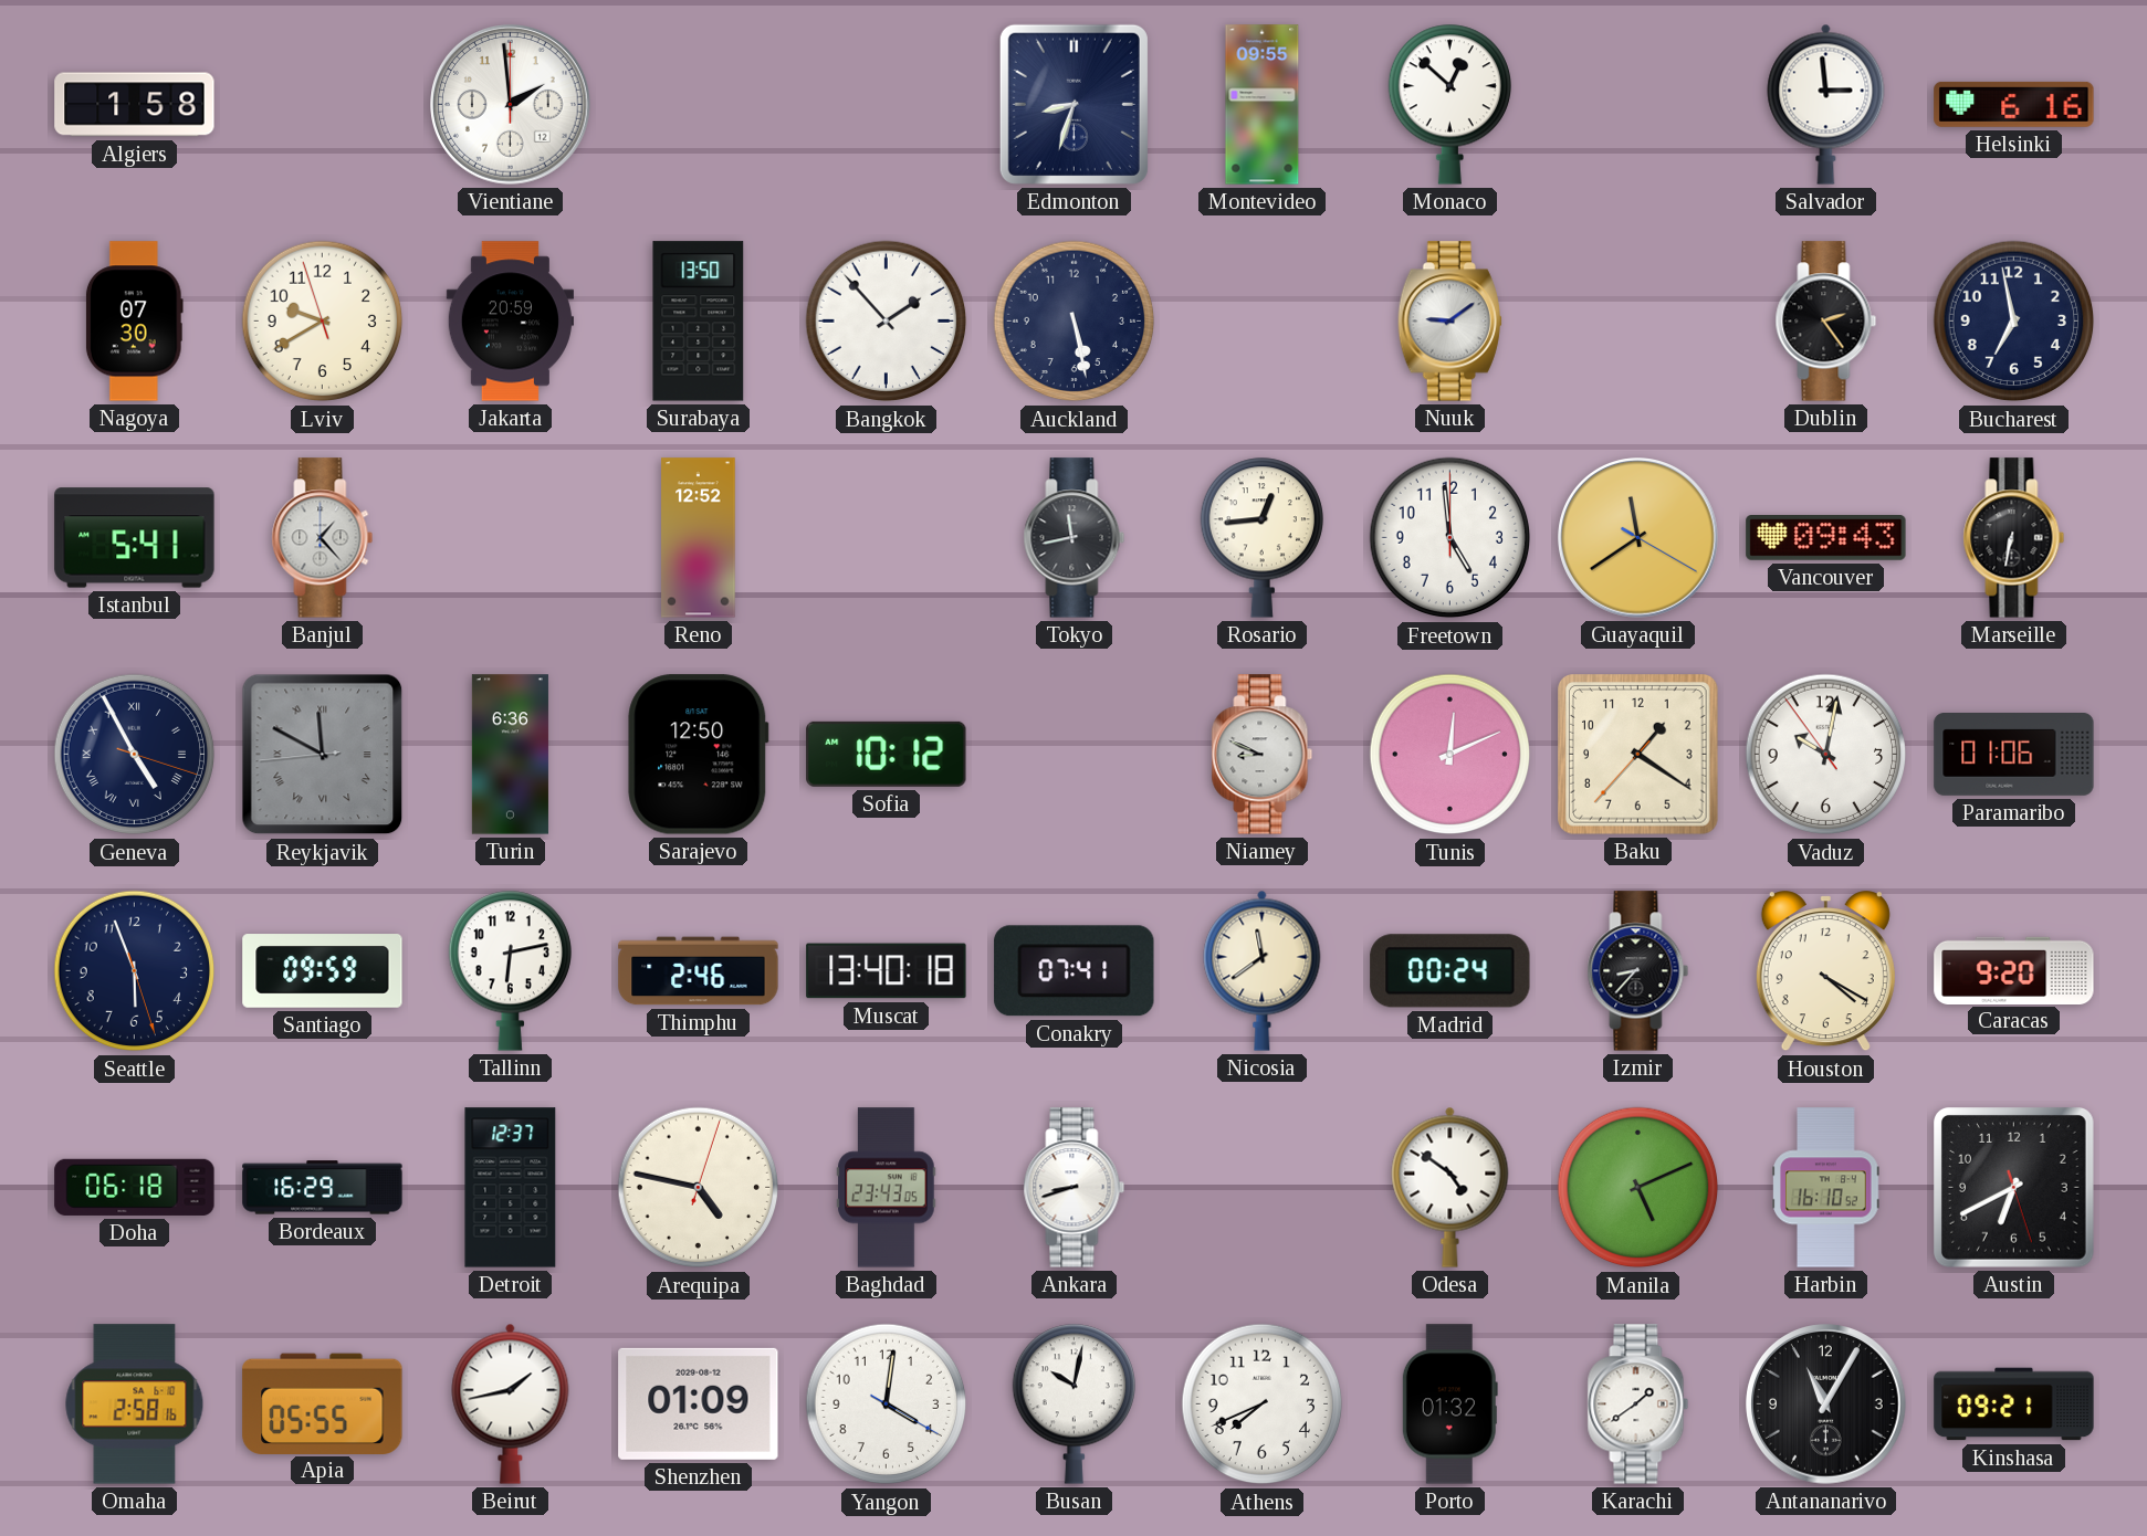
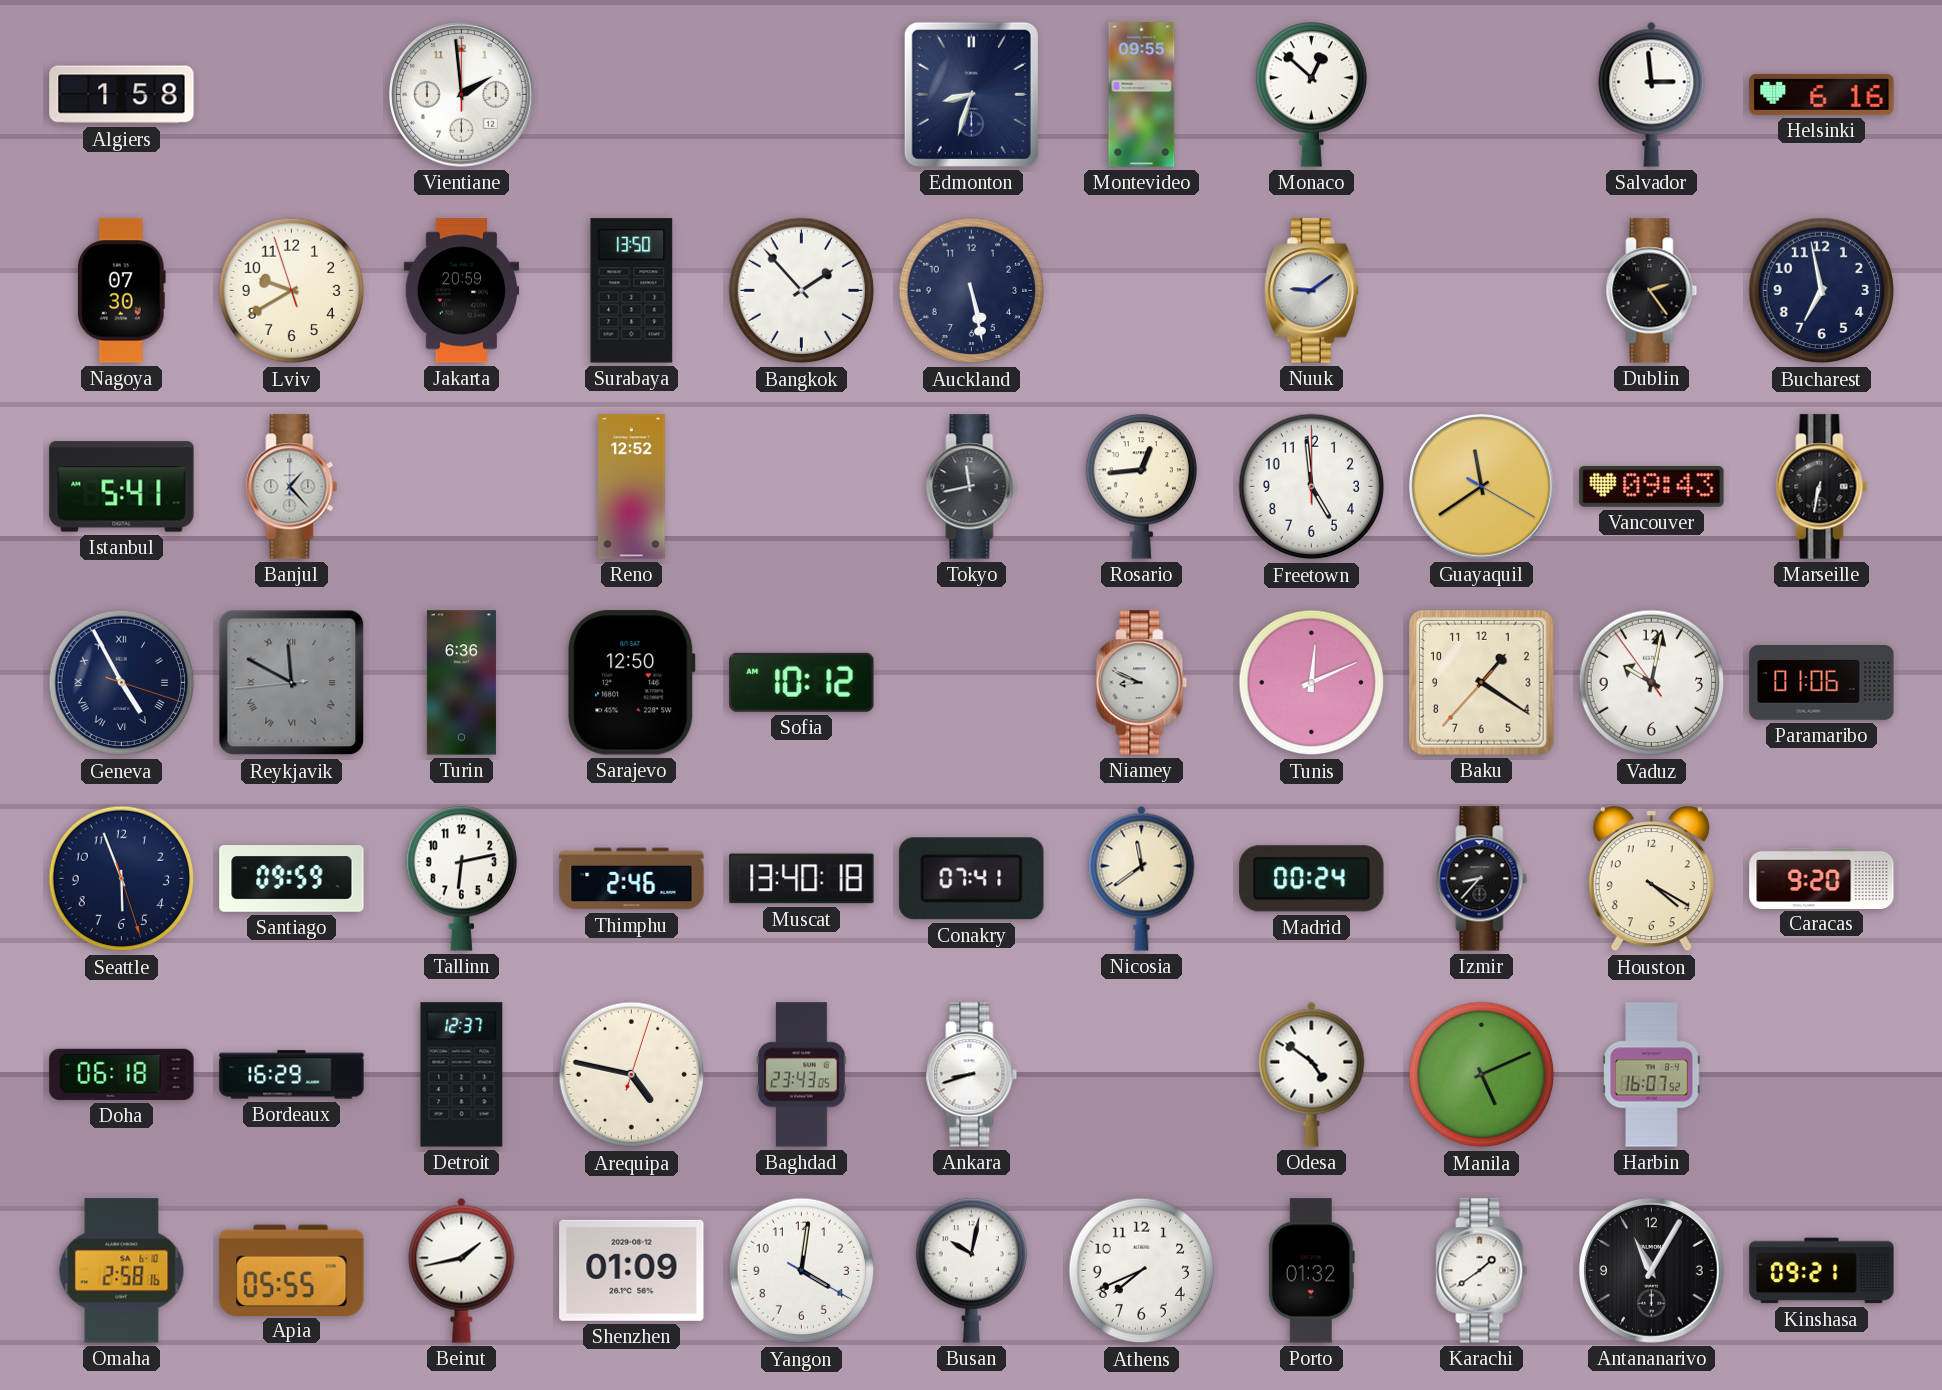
Harbin: 16:10 -> 16:07 (1652, 1075)
Austin: 6:40 -> none (2014, 1188)
